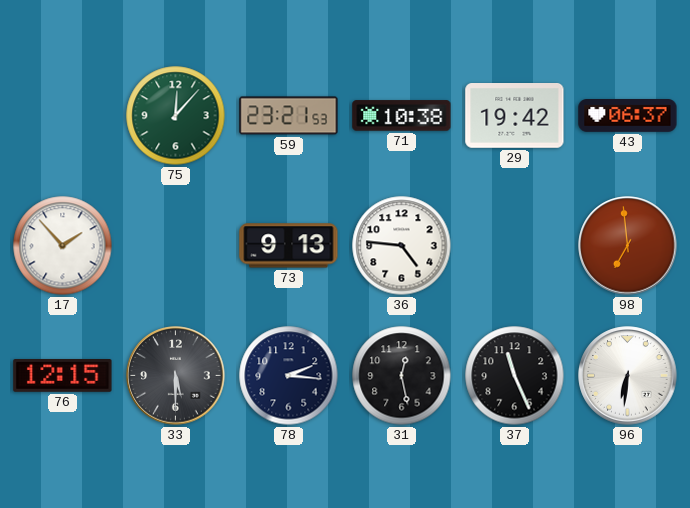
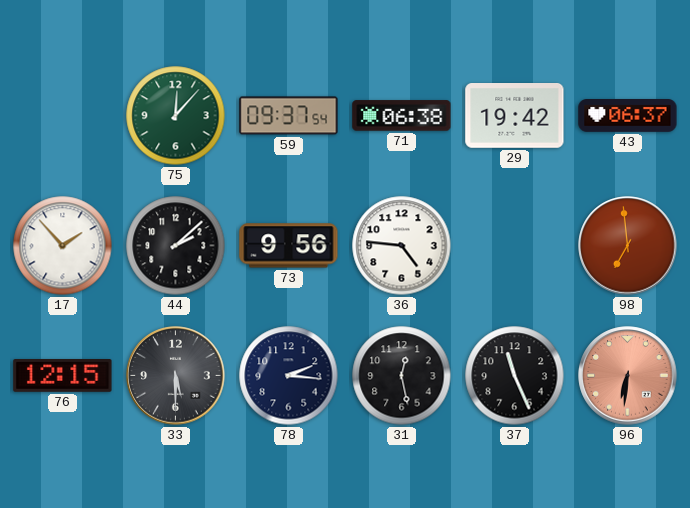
59: 23:21 -> 09:37 (289, 116)
71: 10:38 -> 06:38 (402, 116)
44: none -> 2:08 (176, 246)
73: 9:13 -> 9:56 (289, 246)
96 dial: white -> salmon (628, 376)
